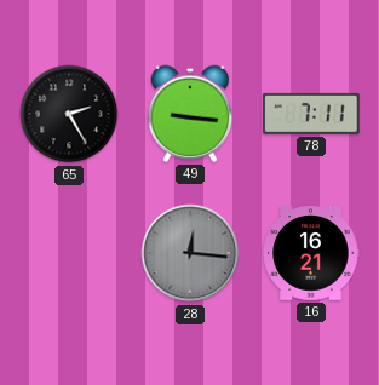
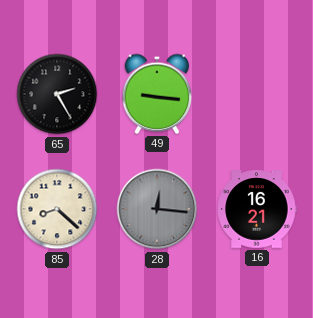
78: 7:11 -> none (311, 114)
85: none -> 8:22 (57, 209)
